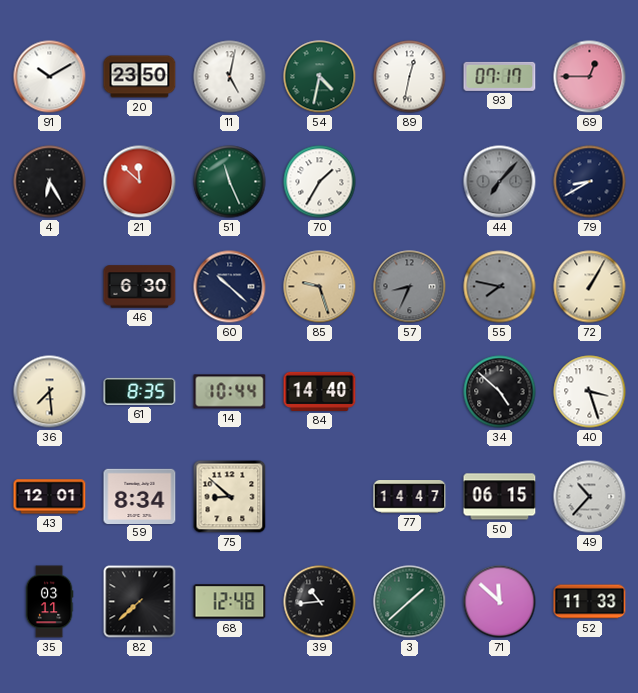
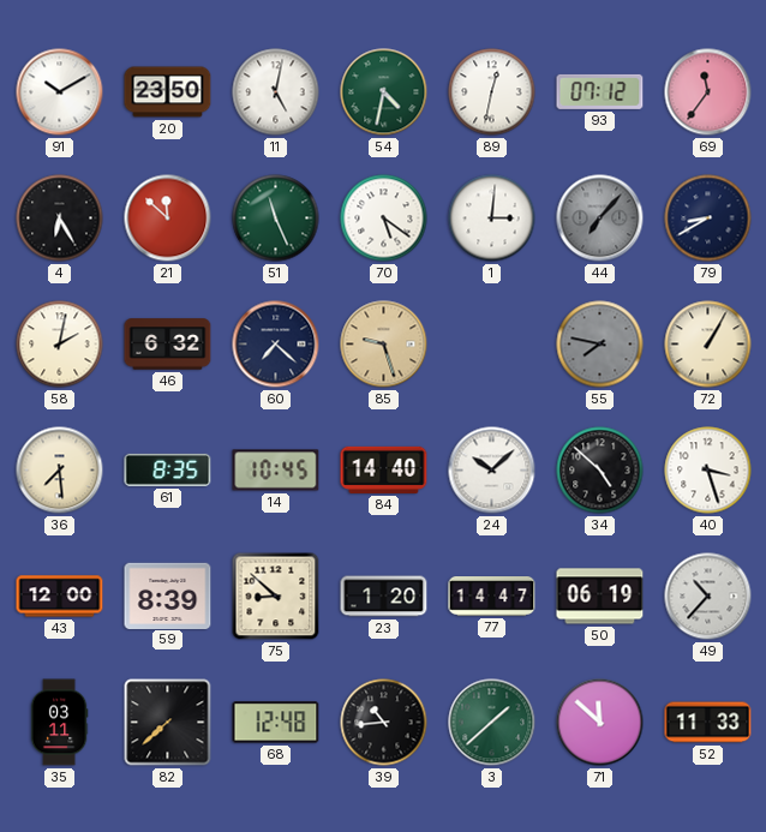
93: 07:17 -> 07:12 (600, 91)
69: 12:45 -> 11:36 (708, 92)
70: 1:35 -> 5:21 (384, 219)
1: none -> 3:01 (492, 219)
58: none -> 2:02 (60, 345)
46: 6:30 -> 6:32 (168, 345)
60: 10:22 -> 7:22 (276, 345)
57: 8:34 -> none (410, 287)
14: 10:44 -> 10:45 (276, 471)
24: none -> 10:08 (492, 471)
43: 12:01 -> 12:00 (60, 597)
59: 8:34 -> 8:39 (168, 595)
23: none -> 1:20 (384, 597)
50: 06:15 -> 06:19 (600, 597)
